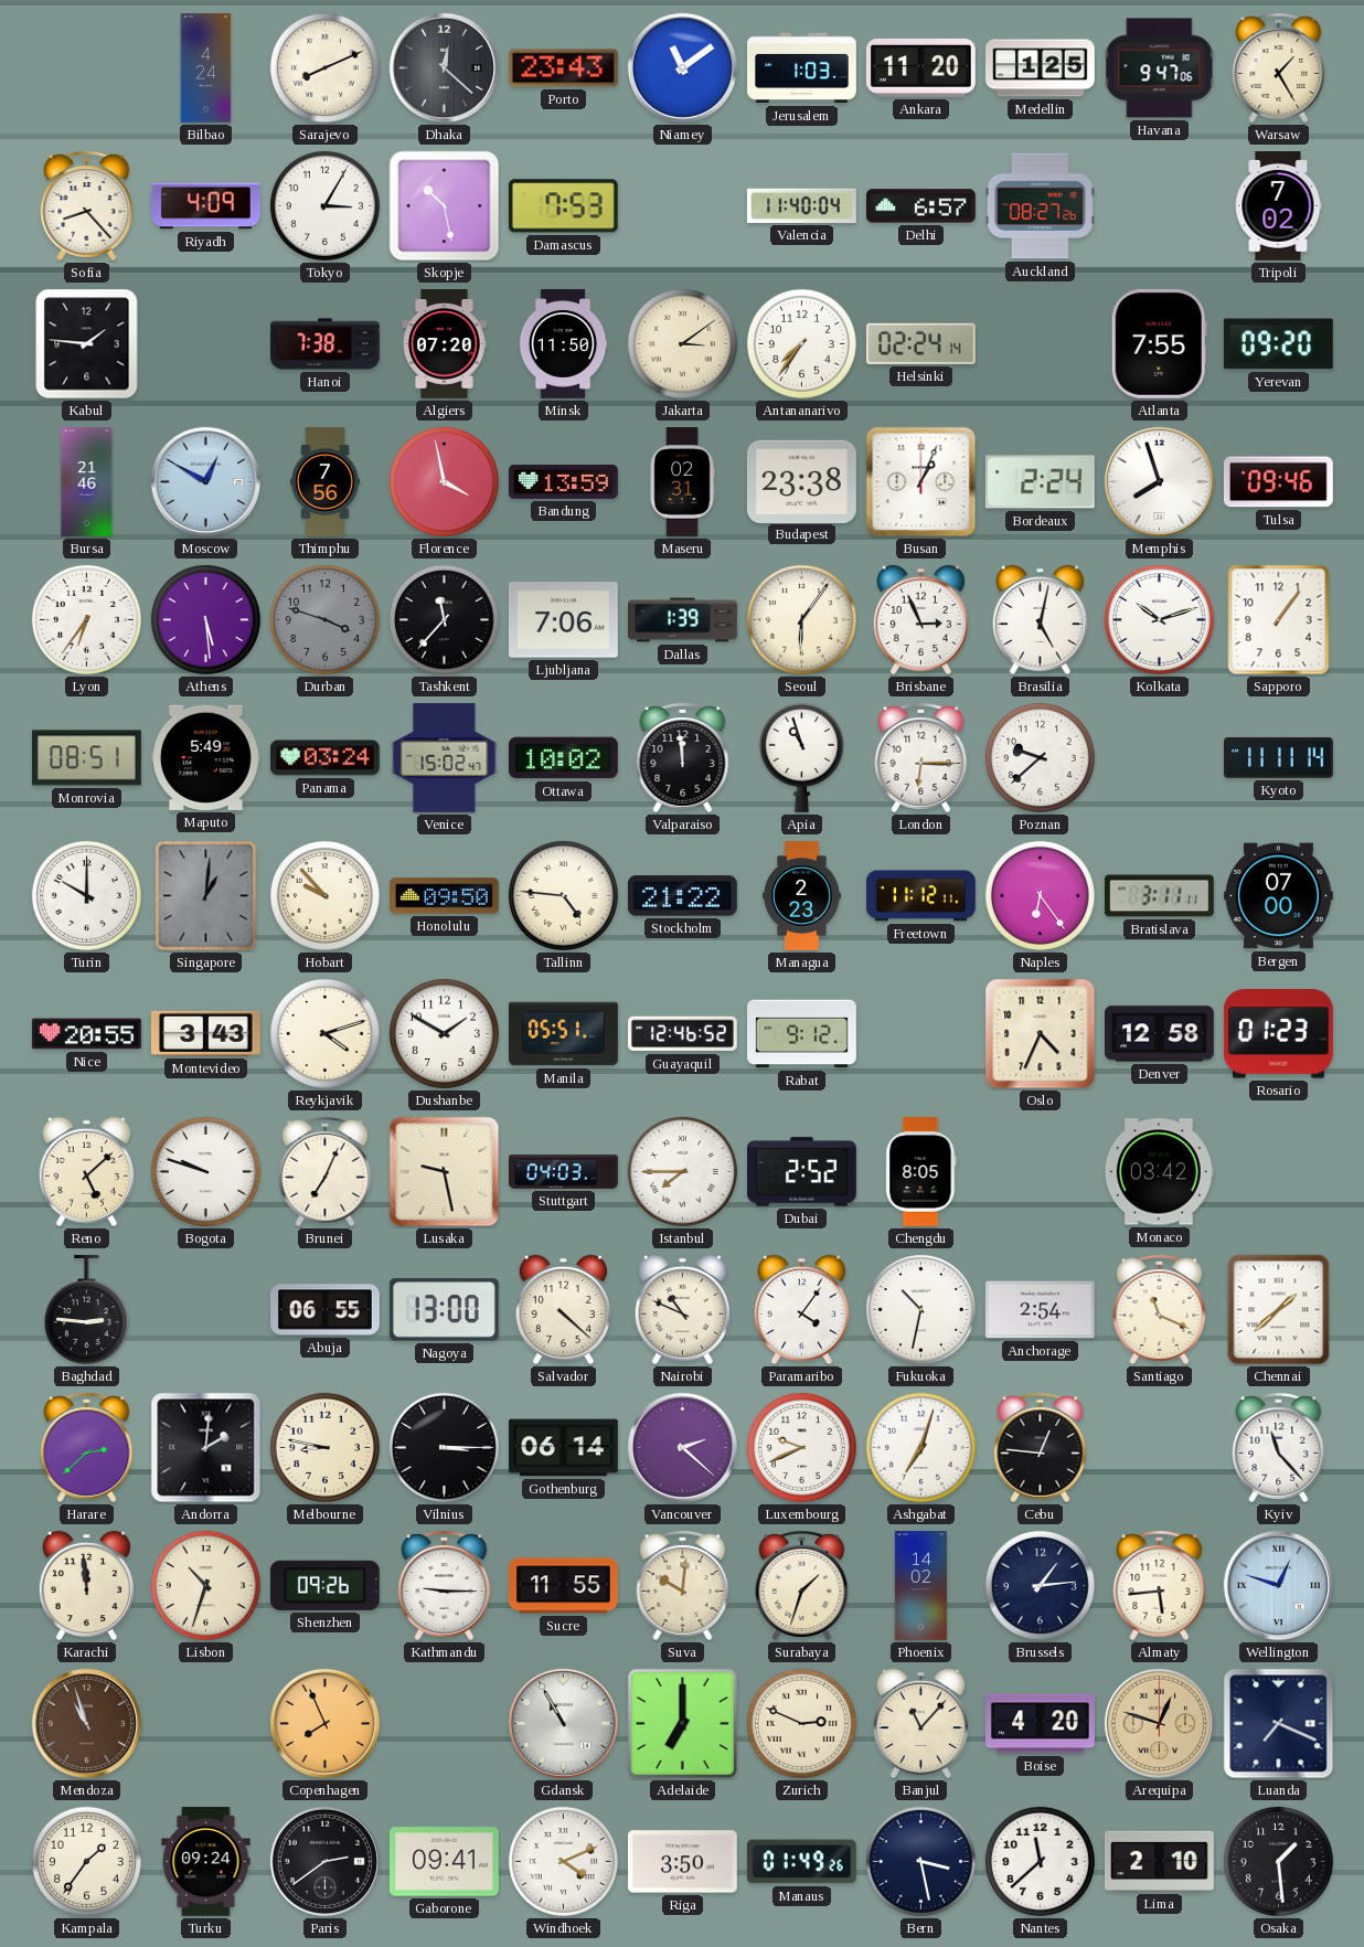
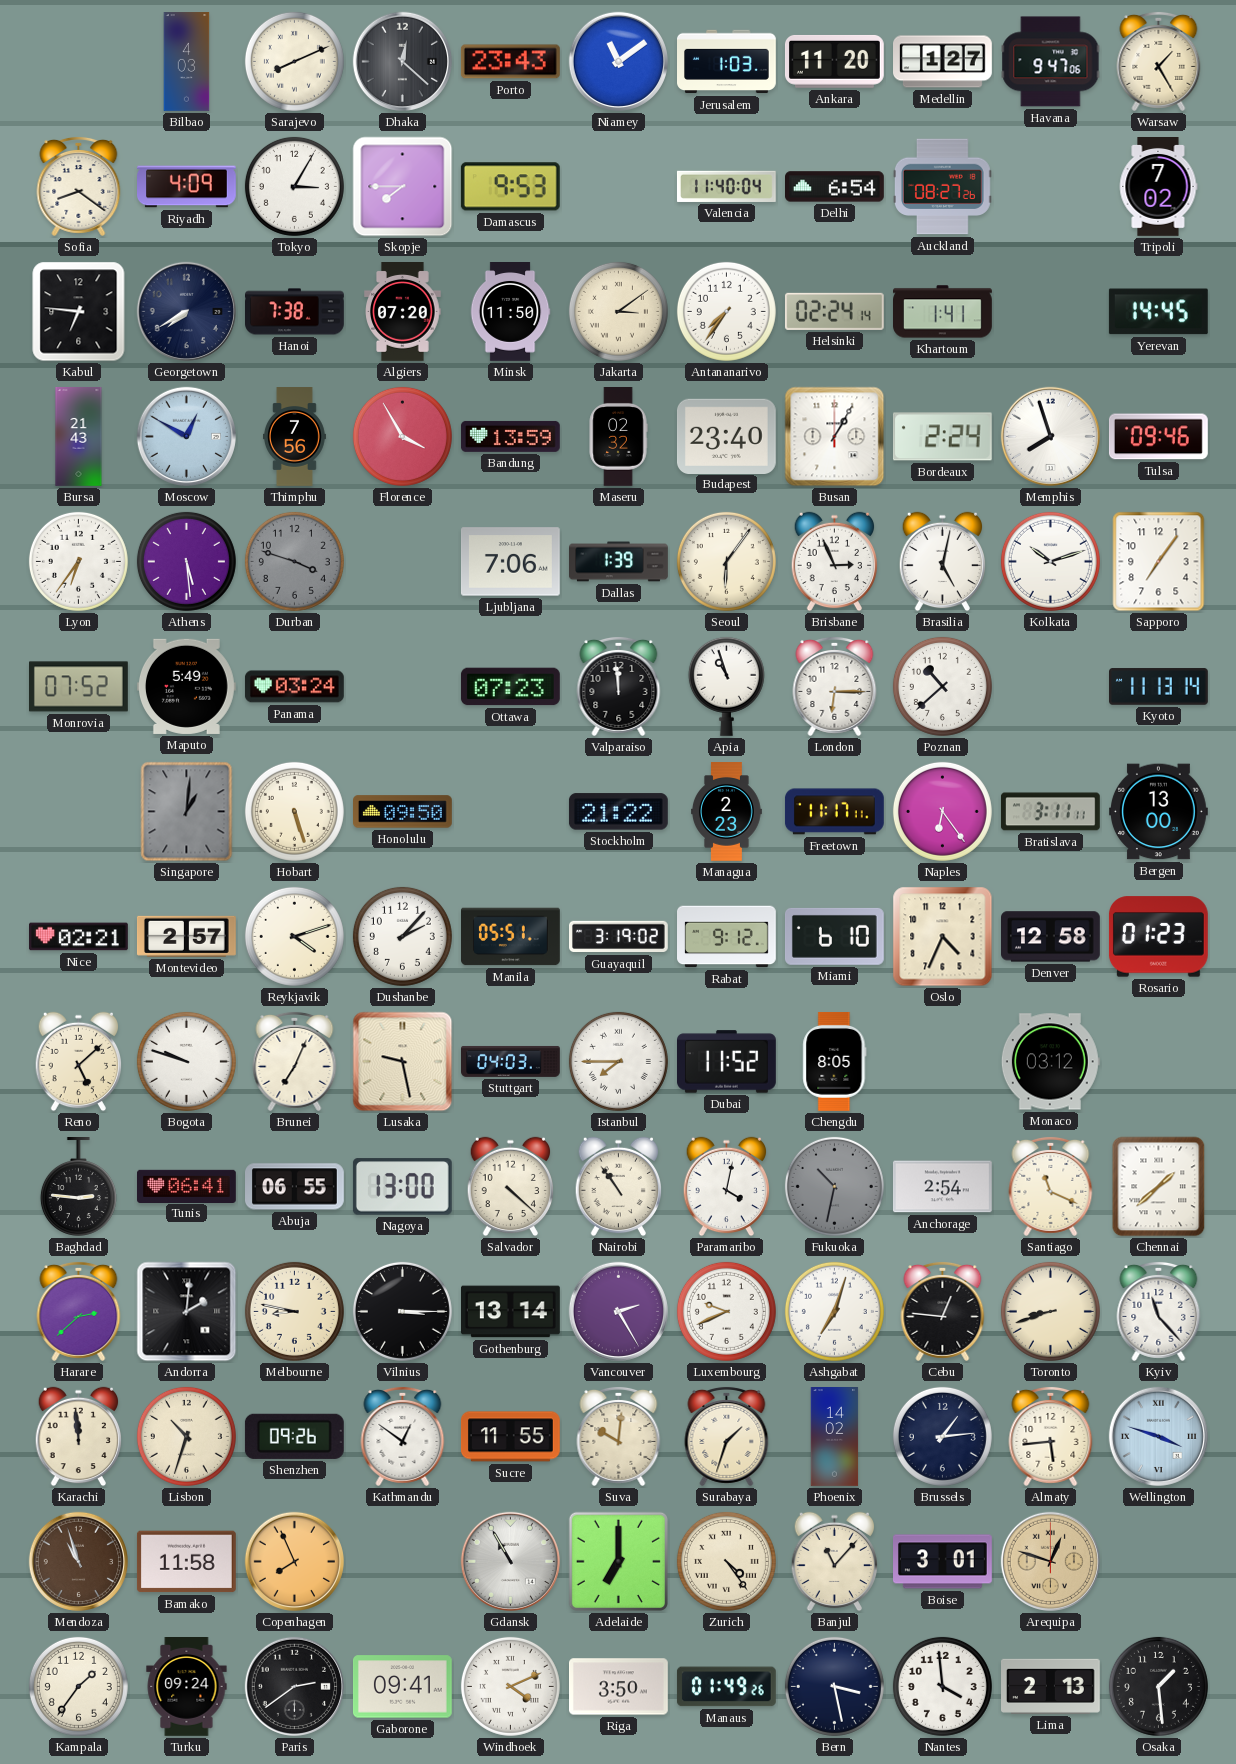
Bilbao: 4:24 -> 4:03 (187, 62)
Medellin: 1:25 -> 1:27 (943, 62)
Sofia: 8:23 -> 8:21 (79, 186)
Skopje: 10:28 -> 7:45 (403, 187)
Damascus: 7:53 -> 9:53 (510, 187)
Delhi: 6:57 -> 6:54 (835, 187)
Kabul: 1:46 -> 6:46 (79, 312)
Georgetown: none -> 7:40 (186, 311)
Khartoum: none -> 1:41 (943, 312)
Atlanta: 7:55 -> none (1159, 343)
Yerevan: 09:20 -> 14:45 (1158, 312)
Bursa: 21:46 -> 21:43 (79, 437)
Florence: 3:58 -> 3:55 (402, 436)
Maseru: 02:31 -> 02:32 (618, 437)
Budapest: 23:38 -> 23:40 (726, 436)
Busan: 1:04 -> 1:05 (835, 437)
Tashkent: 11:37 -> none (444, 619)
Sapporo: 1:06 -> 7:06 (1159, 562)
Monrovia: 08:51 -> 07:52 (79, 687)
Venice: 15:02 -> none (445, 758)
Ottawa: 10:02 -> 07:23 (510, 687)
Poznan: 9:38 -> 10:38 (942, 686)
Kyoto: 11:11 -> 11:13 (1159, 687)
Turin: 10:00 -> none (86, 895)
Hobart: 9:53 -> 5:27 (294, 811)
Tallinn: 4:46 -> none (563, 895)
Freetown: 11:12 -> 11:17 (834, 812)
Bergen: 07:00 -> 13:00 (1159, 812)
Nice: 20:55 -> 02:21 (79, 937)
Montevideo: 3:43 -> 2:57 (187, 936)
Dushanbe: 1:50 -> 2:07 (402, 936)
Guayaquil: 12:46 -> 3:19 (619, 937)
Miami: none -> 6:10 (834, 936)
Dubai: 2:52 -> 11:52 (727, 1062)
Monaco: 03:42 -> 03:12 (1050, 1062)
Tunis: none -> 06:41 (187, 1186)
Nairobi: 10:49 -> 10:54 (618, 1187)
Paramaribo: 4:06 -> 4:02 (726, 1187)
Fukuoka dial: white -> grey (834, 1186)
Gothenburg: 06:14 -> 13:14 (511, 1312)
Vancouver: 2:22 -> 2:25 (618, 1311)
Toronto: none -> 8:42 (1050, 1311)
Kathmandu: 9:15 -> 12:51 (403, 1436)
Wellington: 12:48 -> 3:48 (1158, 1436)
Bamako: none -> 11:58 (186, 1562)
Zurich: 2:49 -> 4:24 (726, 1561)
Boise: 4:20 -> 3:01 (943, 1562)
Luanda: 7:19 -> none (1279, 1724)
Nantes: 11:38 -> 3:59 (942, 1686)
Lima: 2:10 -> 2:13 (1051, 1686)
